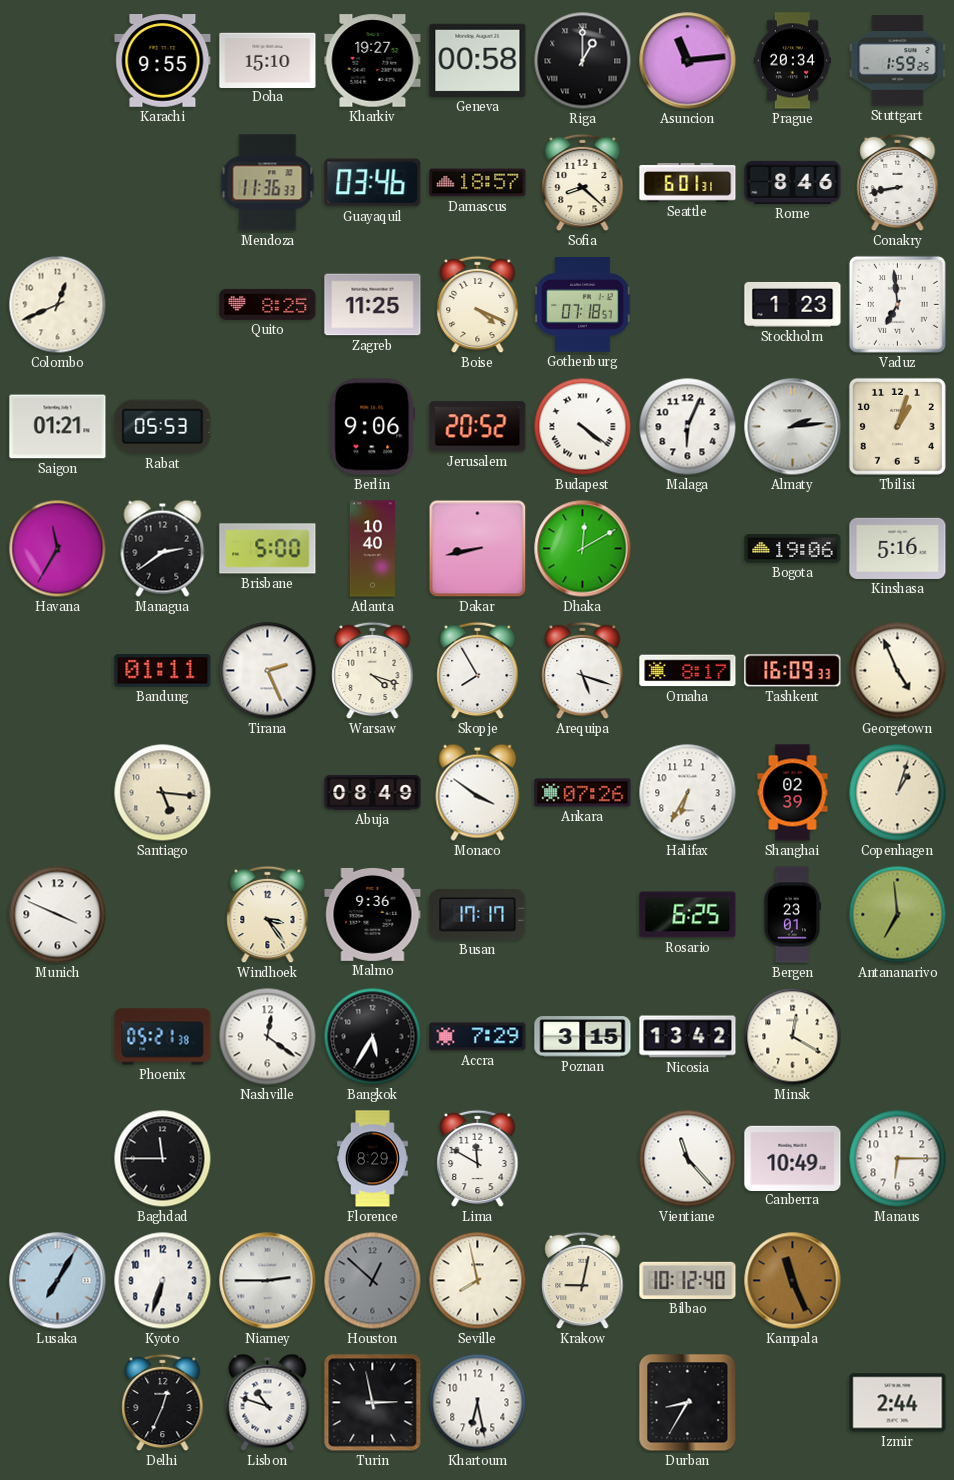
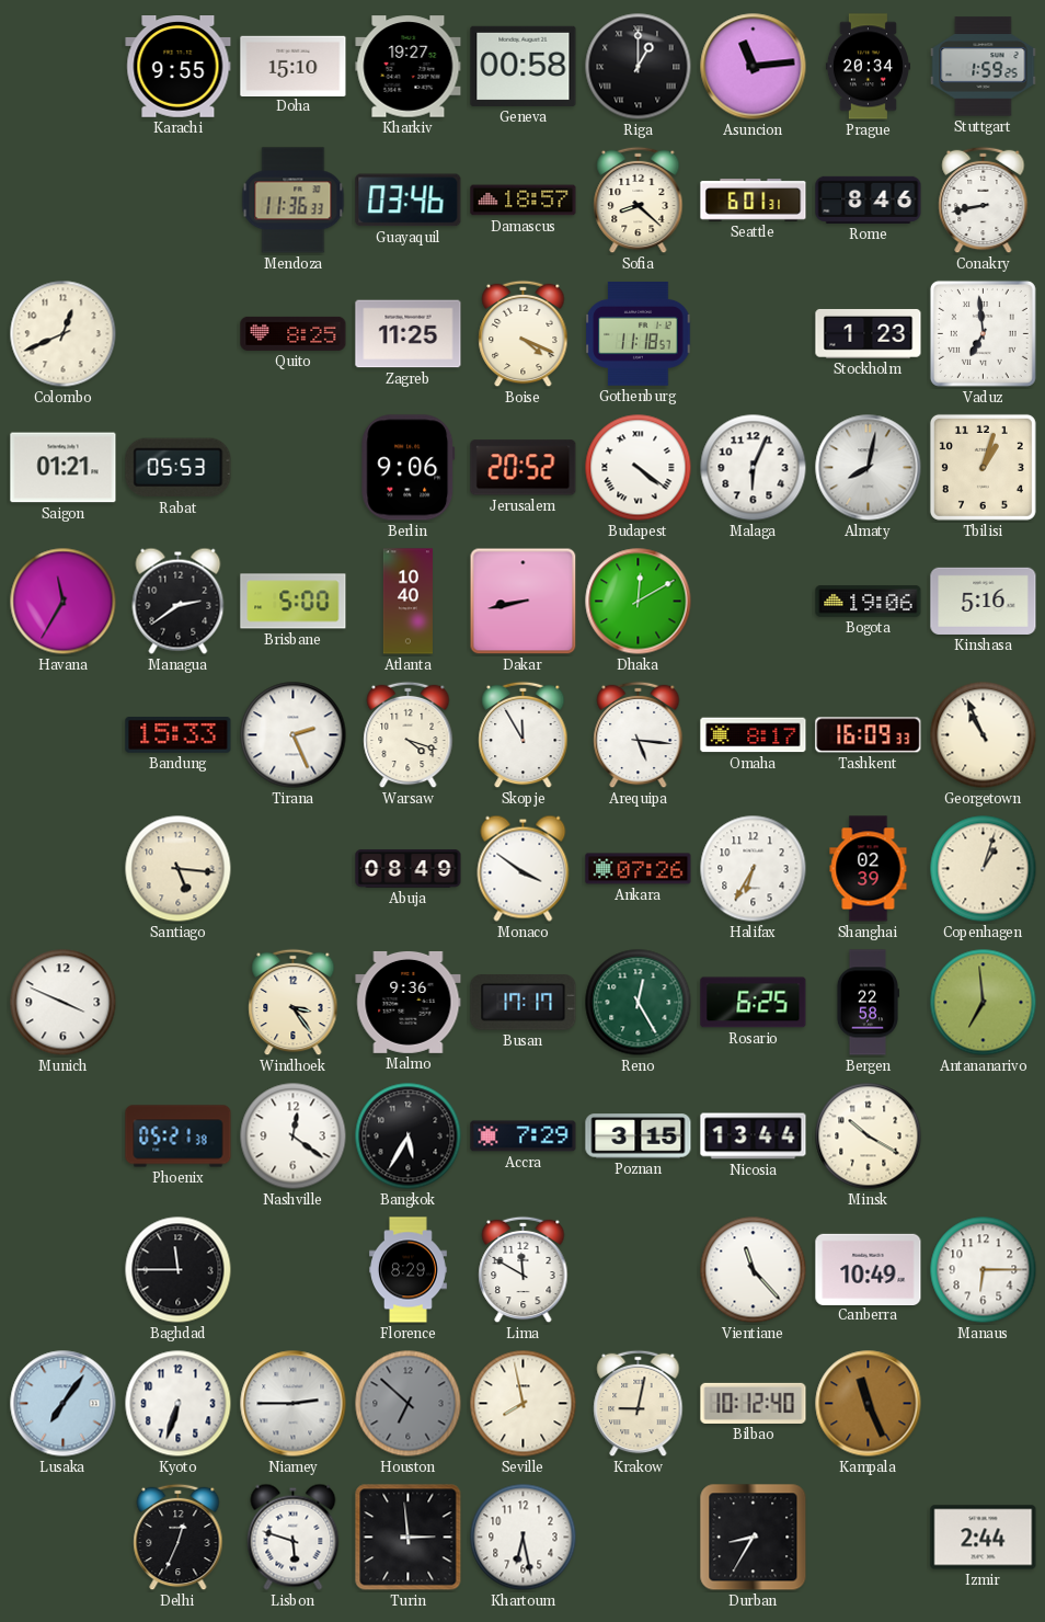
Gothenburg: 07:18 -> 11:18 (639, 334)
Almaty: 2:14 -> 8:02 (869, 468)
Bandung: 01:11 -> 15:33 (179, 735)
Skopje: 7:55 -> 11:55 (524, 735)
Arequipa: 5:18 -> 5:16 (639, 735)
Georgetown: 4:56 -> 10:56 (984, 735)
Reno: none -> 12:25 (639, 1003)
Bergen: 23:01 -> 22:58 (866, 1003)
Nicosia: 13:42 -> 13:44 (754, 1136)
Minsk: 12:20 -> 10:20 (869, 1136)
Lusaka: 7:05 -> 7:06 (64, 1404)
Houston: 12:52 -> 6:52 (409, 1404)
Lisbon: 10:48 -> 5:48 (294, 1537)
Turin: 2:58 -> 2:59 (409, 1538)
